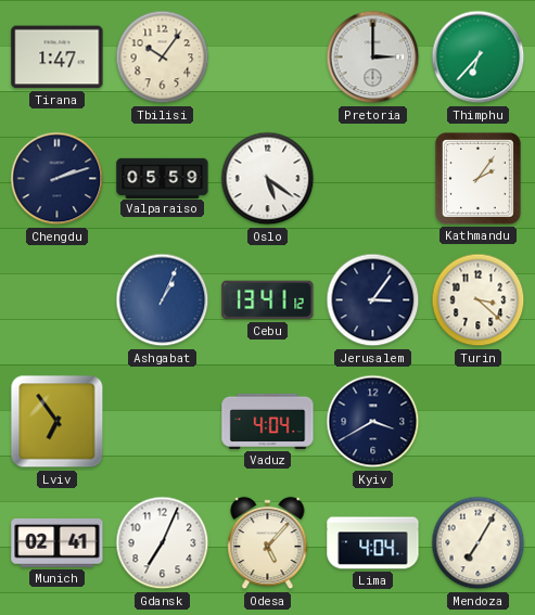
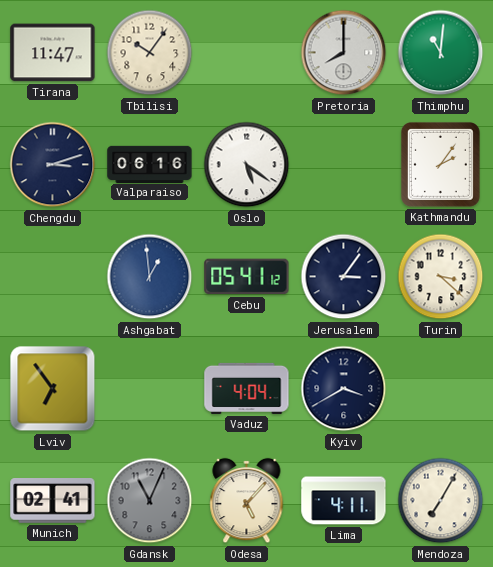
Tirana: 1:47 -> 11:47 (53, 53)
Pretoria: 3:00 -> 8:00 (344, 53)
Thimphu: 6:37 -> 11:01 (441, 53)
Chengdu: 2:12 -> 3:12 (53, 165)
Valparaiso: 05:59 -> 06:16 (150, 164)
Ashgabat: 1:04 -> 12:59 (150, 277)
Cebu: 13:41 -> 05:41 (247, 277)
Gdansk: 7:04 -> 11:04 (150, 501)
Gdansk dial: white -> grey (150, 501)
Lima: 4:04 -> 4:11 (344, 501)
